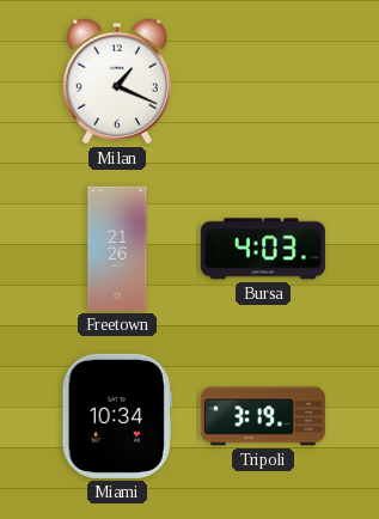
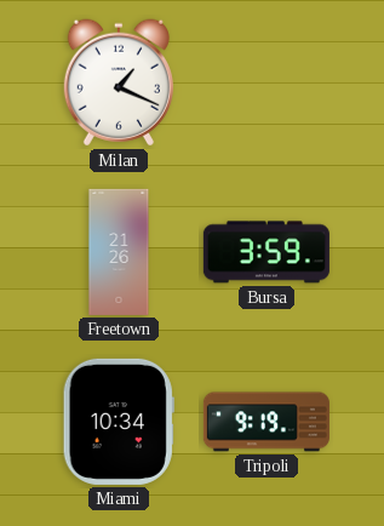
Bursa: 4:03 -> 3:59 (266, 252)
Tripoli: 3:19 -> 9:19 (266, 422)
